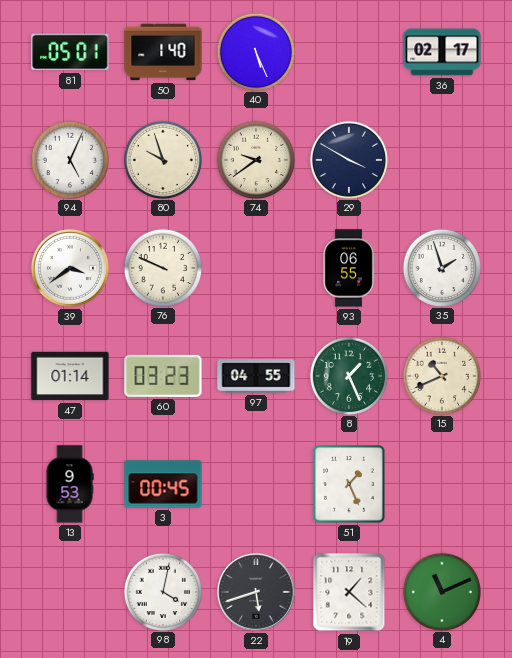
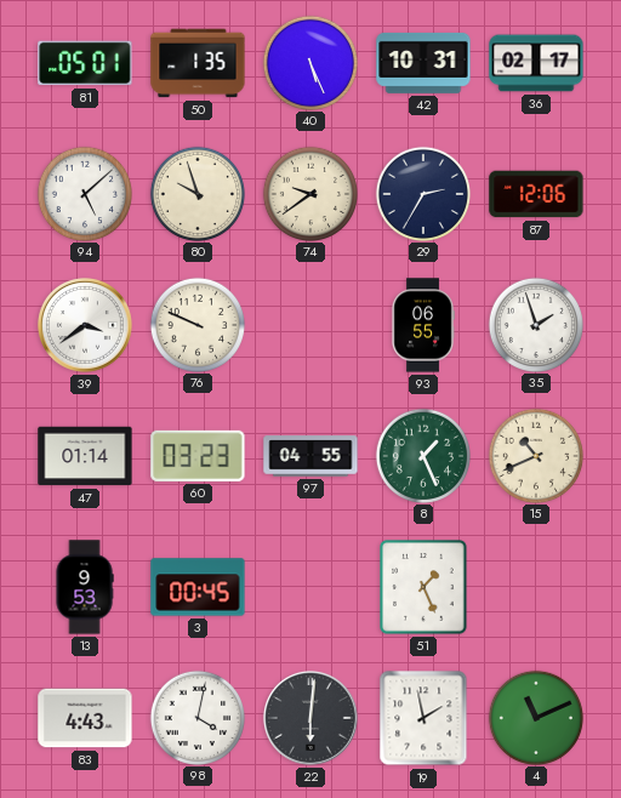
50: 1:40 -> 1:35 (198, 63)
42: none -> 10:31 (423, 63)
94: 5:04 -> 5:08 (84, 193)
29: 3:50 -> 2:35 (422, 193)
87: none -> 12:06 (536, 194)
83: none -> 4:43 (85, 718)
22: 5:42 -> 6:01 (310, 718)
19: 1:22 -> 1:58 (423, 718)
